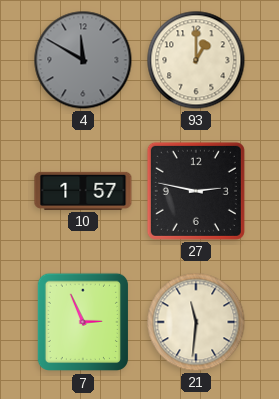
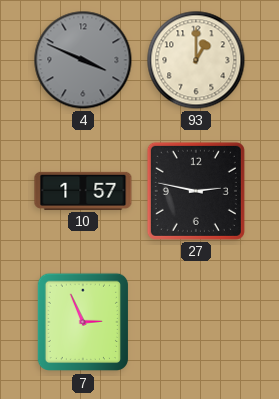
4: 11:50 -> 3:49 (83, 60)
21: 11:31 -> none (196, 322)
